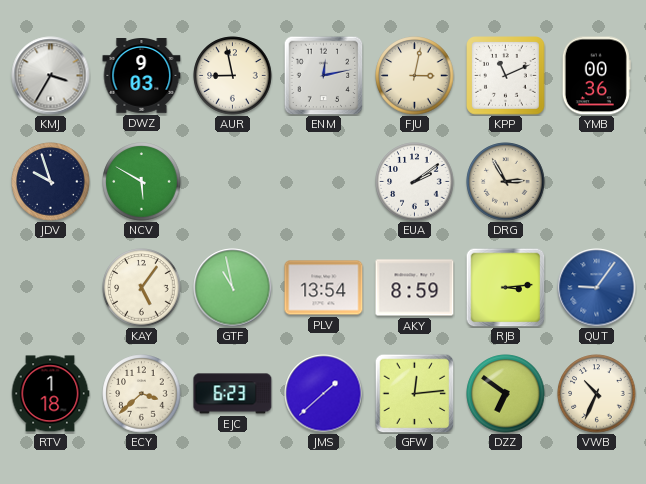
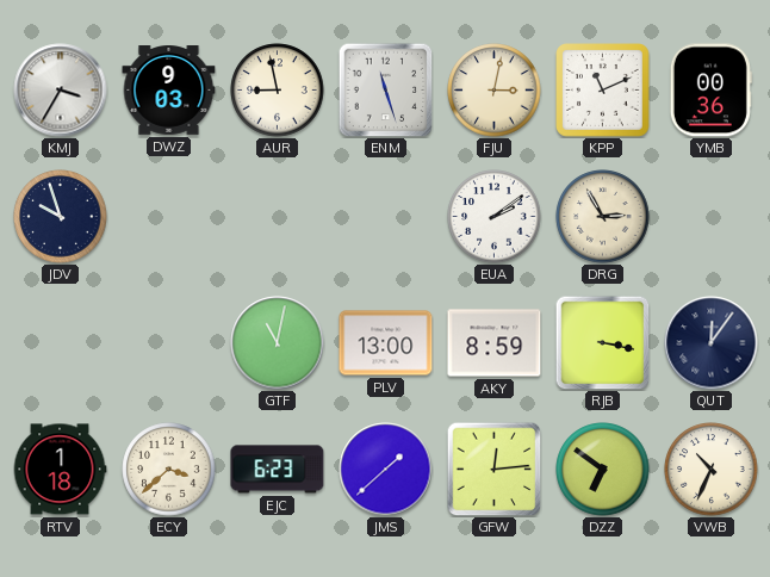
ENM: 12:13 -> 11:27 (385, 89)
NCV: 5:50 -> none (142, 182)
KAY: 5:06 -> none (142, 288)
GTF: 10:58 -> 11:02 (278, 343)
PLV: 13:54 -> 13:00 (386, 343)
RJB: 3:14 -> 3:17 (602, 342)
QUT: 9:06 -> 12:06 (712, 343)
QUT dial: blue -> navy (712, 343)
